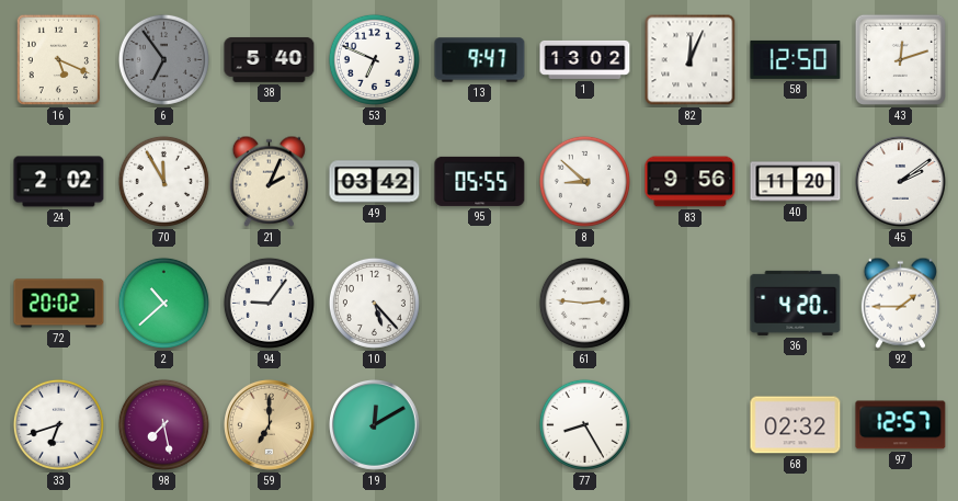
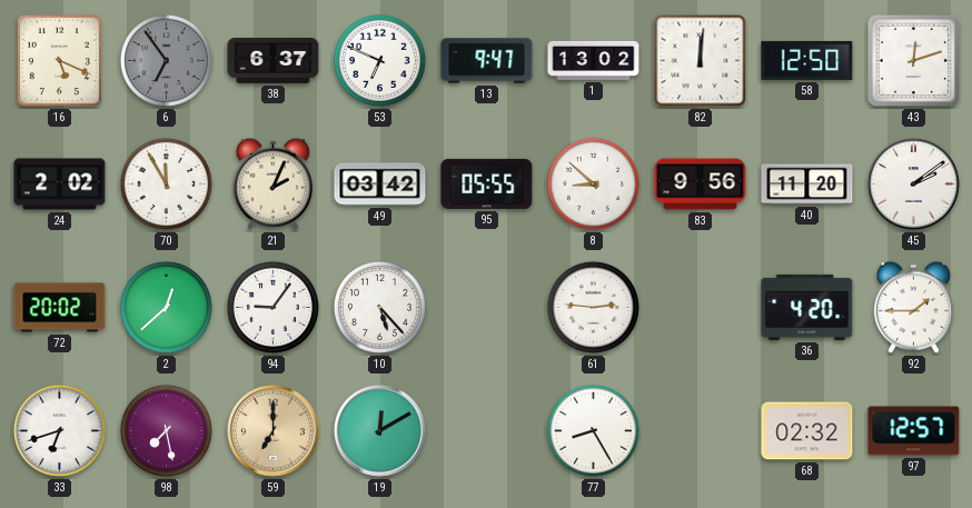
38: 5:40 -> 6:37 (274, 60)
82: 12:04 -> 12:01 (701, 61)
2: 10:38 -> 12:38 (166, 307)
